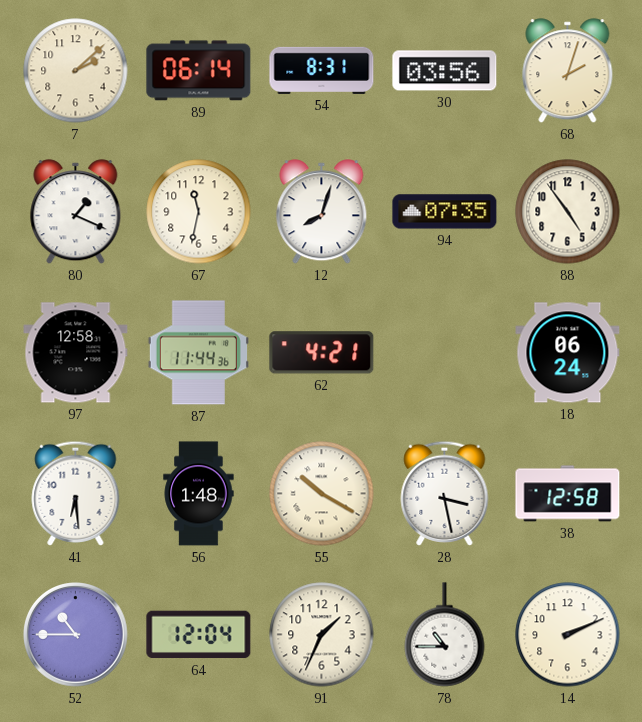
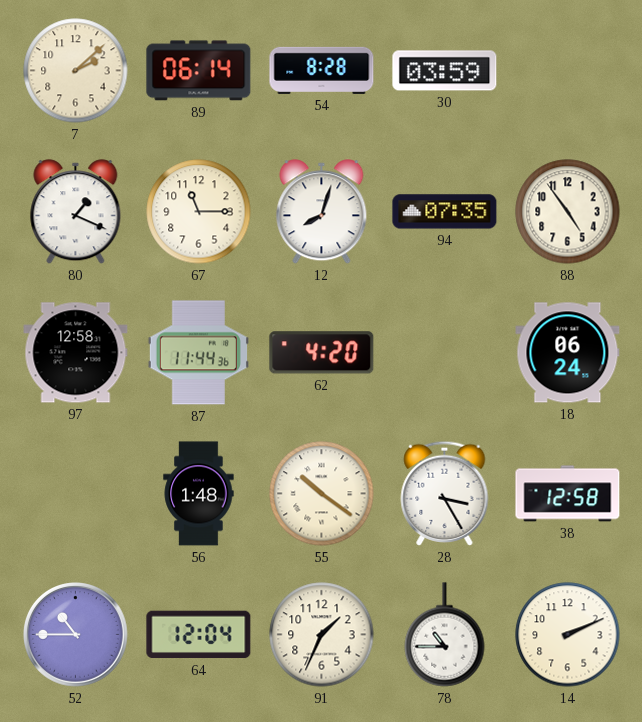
54: 8:31 -> 8:28 (322, 70)
30: 03:56 -> 03:59 (445, 71)
68: 2:03 -> none (568, 71)
67: 11:32 -> 11:15 (199, 212)
62: 4:21 -> 4:20 (322, 353)
41: 6:29 -> none (76, 493)
55: 10:20 -> 10:21 (322, 494)
28: 3:28 -> 3:25 (445, 493)
